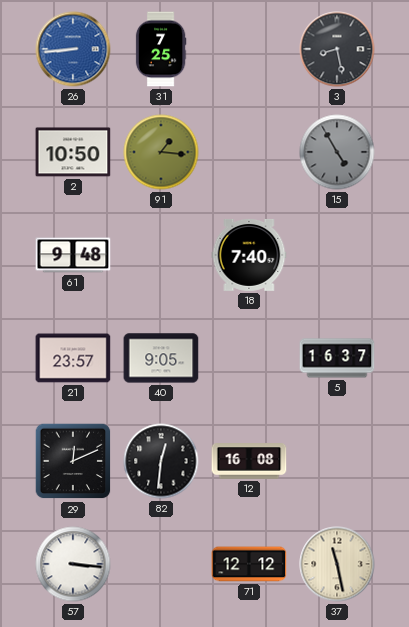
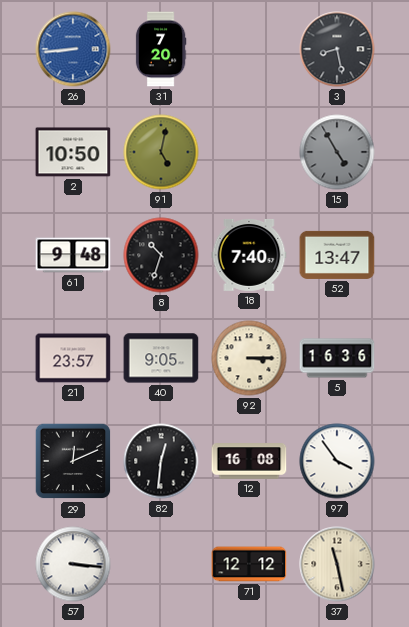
31: 7:25 -> 7:20 (161, 49)
91: 1:16 -> 5:02 (161, 152)
8: none -> 10:33 (161, 255)
52: none -> 13:47 (337, 255)
92: none -> 3:15 (249, 358)
5: 16:37 -> 16:36 (337, 358)
97: none -> 3:54 (337, 461)
